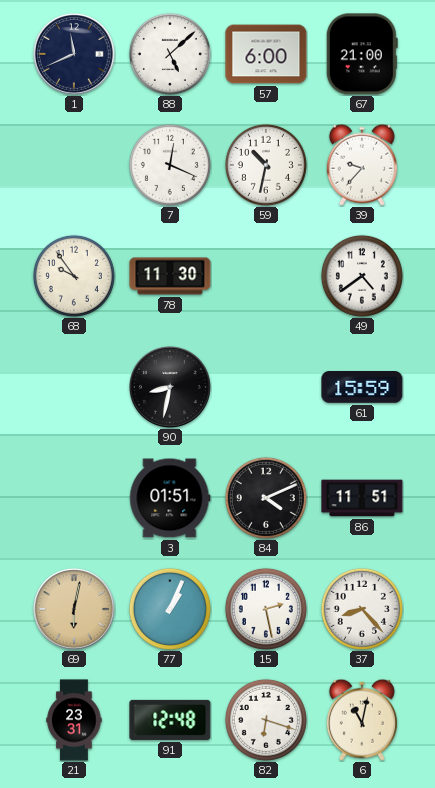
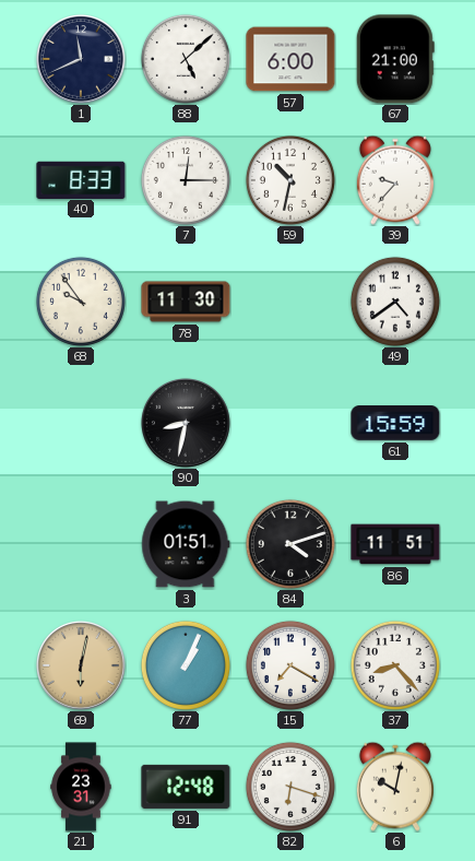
40: none -> 8:33 (81, 179)
7: 12:19 -> 12:15 (186, 180)
84: 4:11 -> 4:12 (290, 544)
15: 2:28 -> 7:20 (290, 665)
6: 11:02 -> 10:02 (395, 787)
